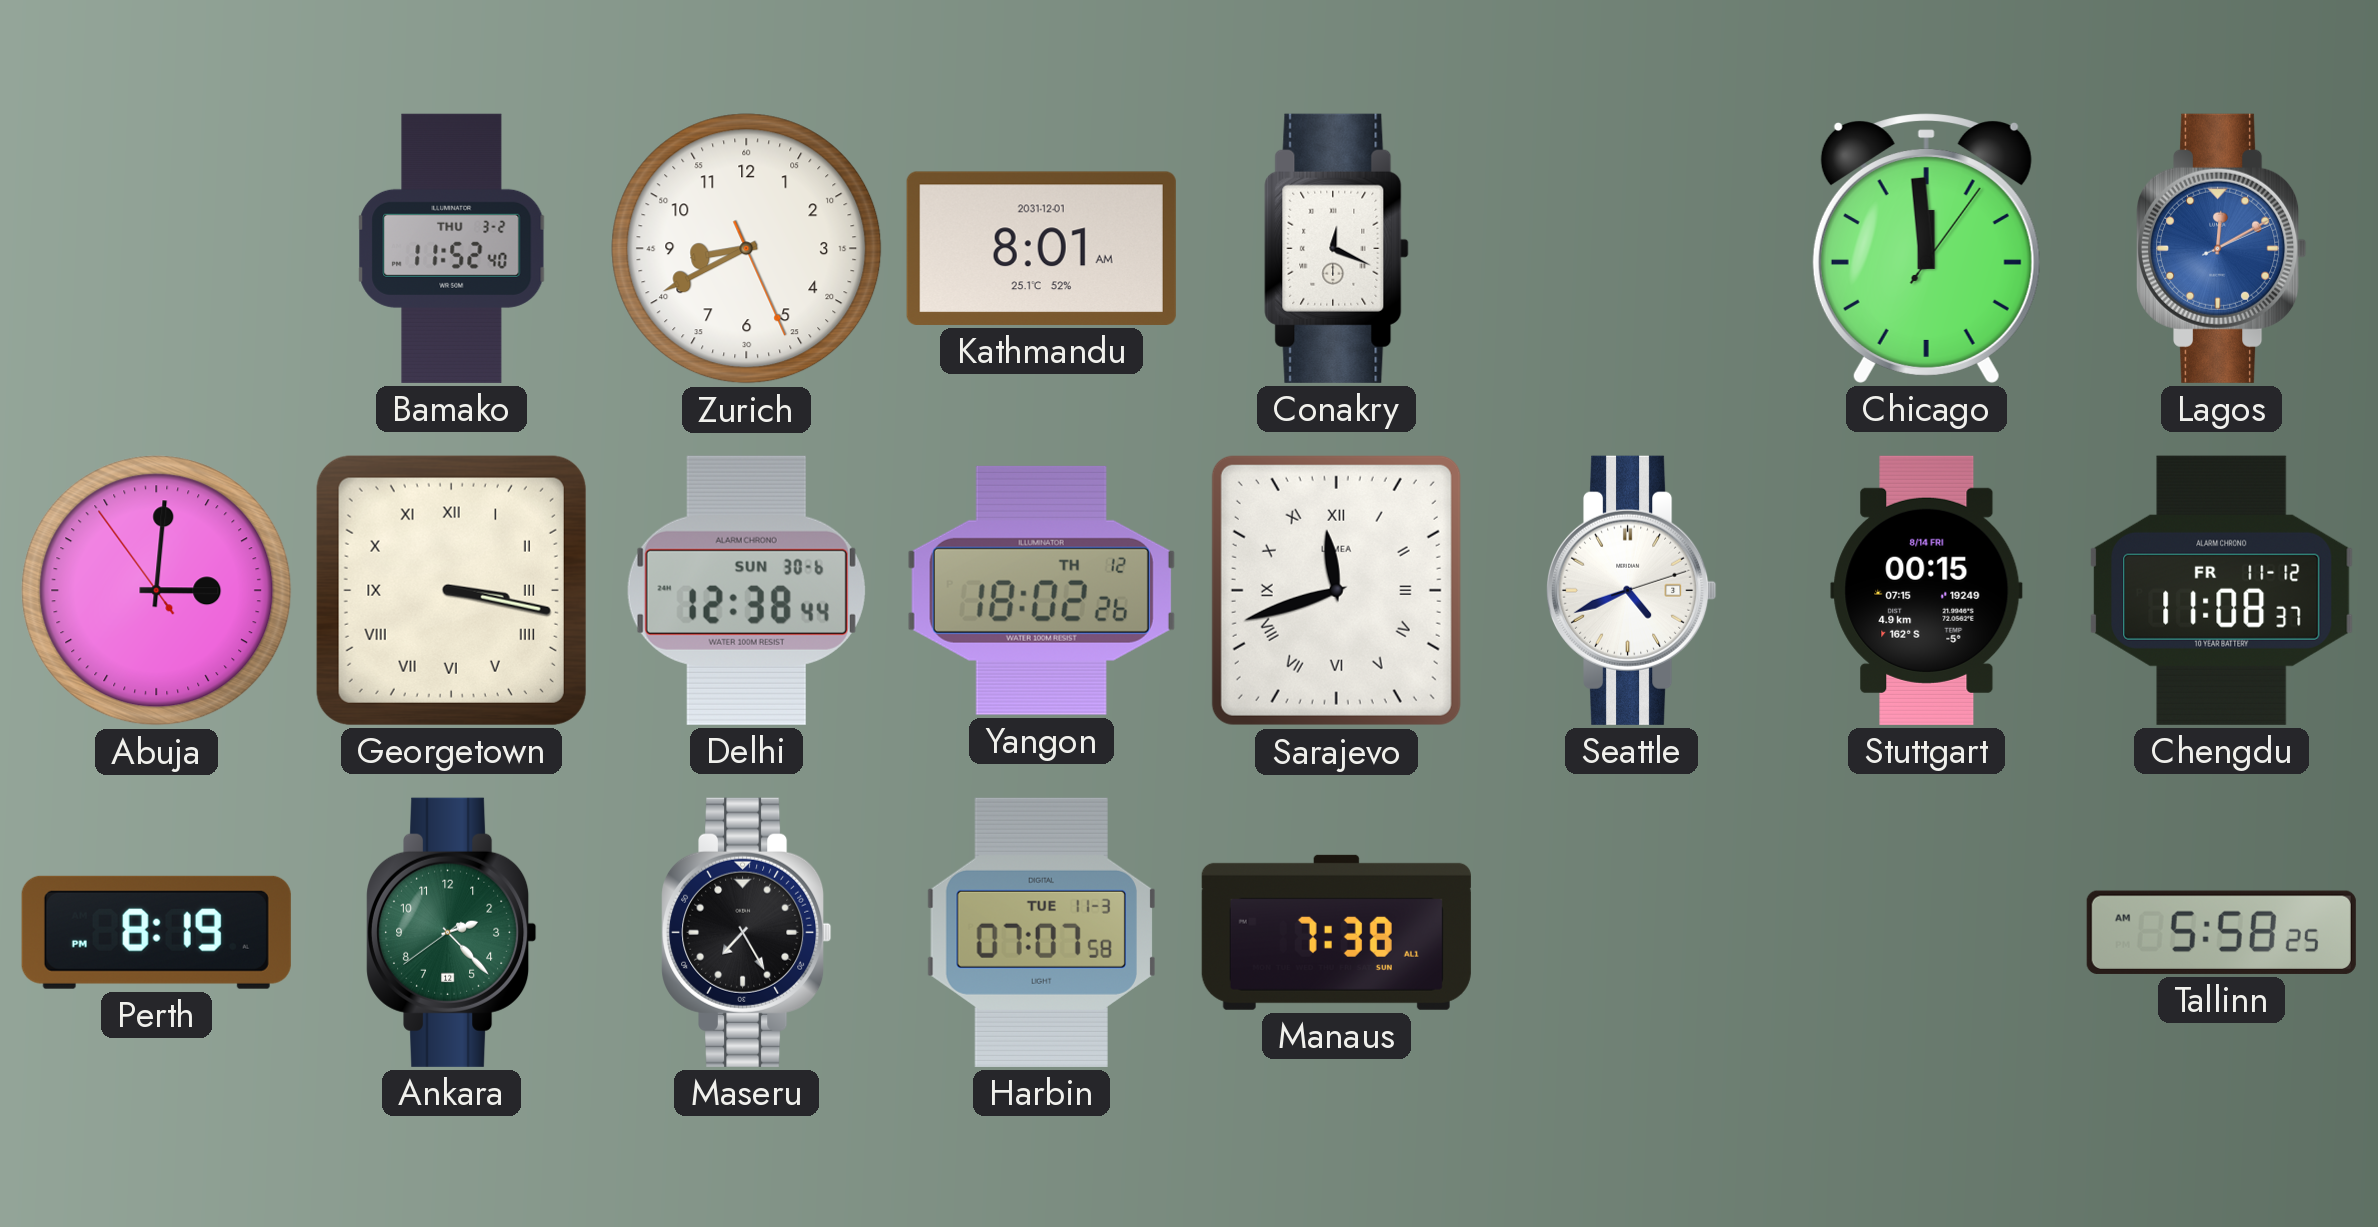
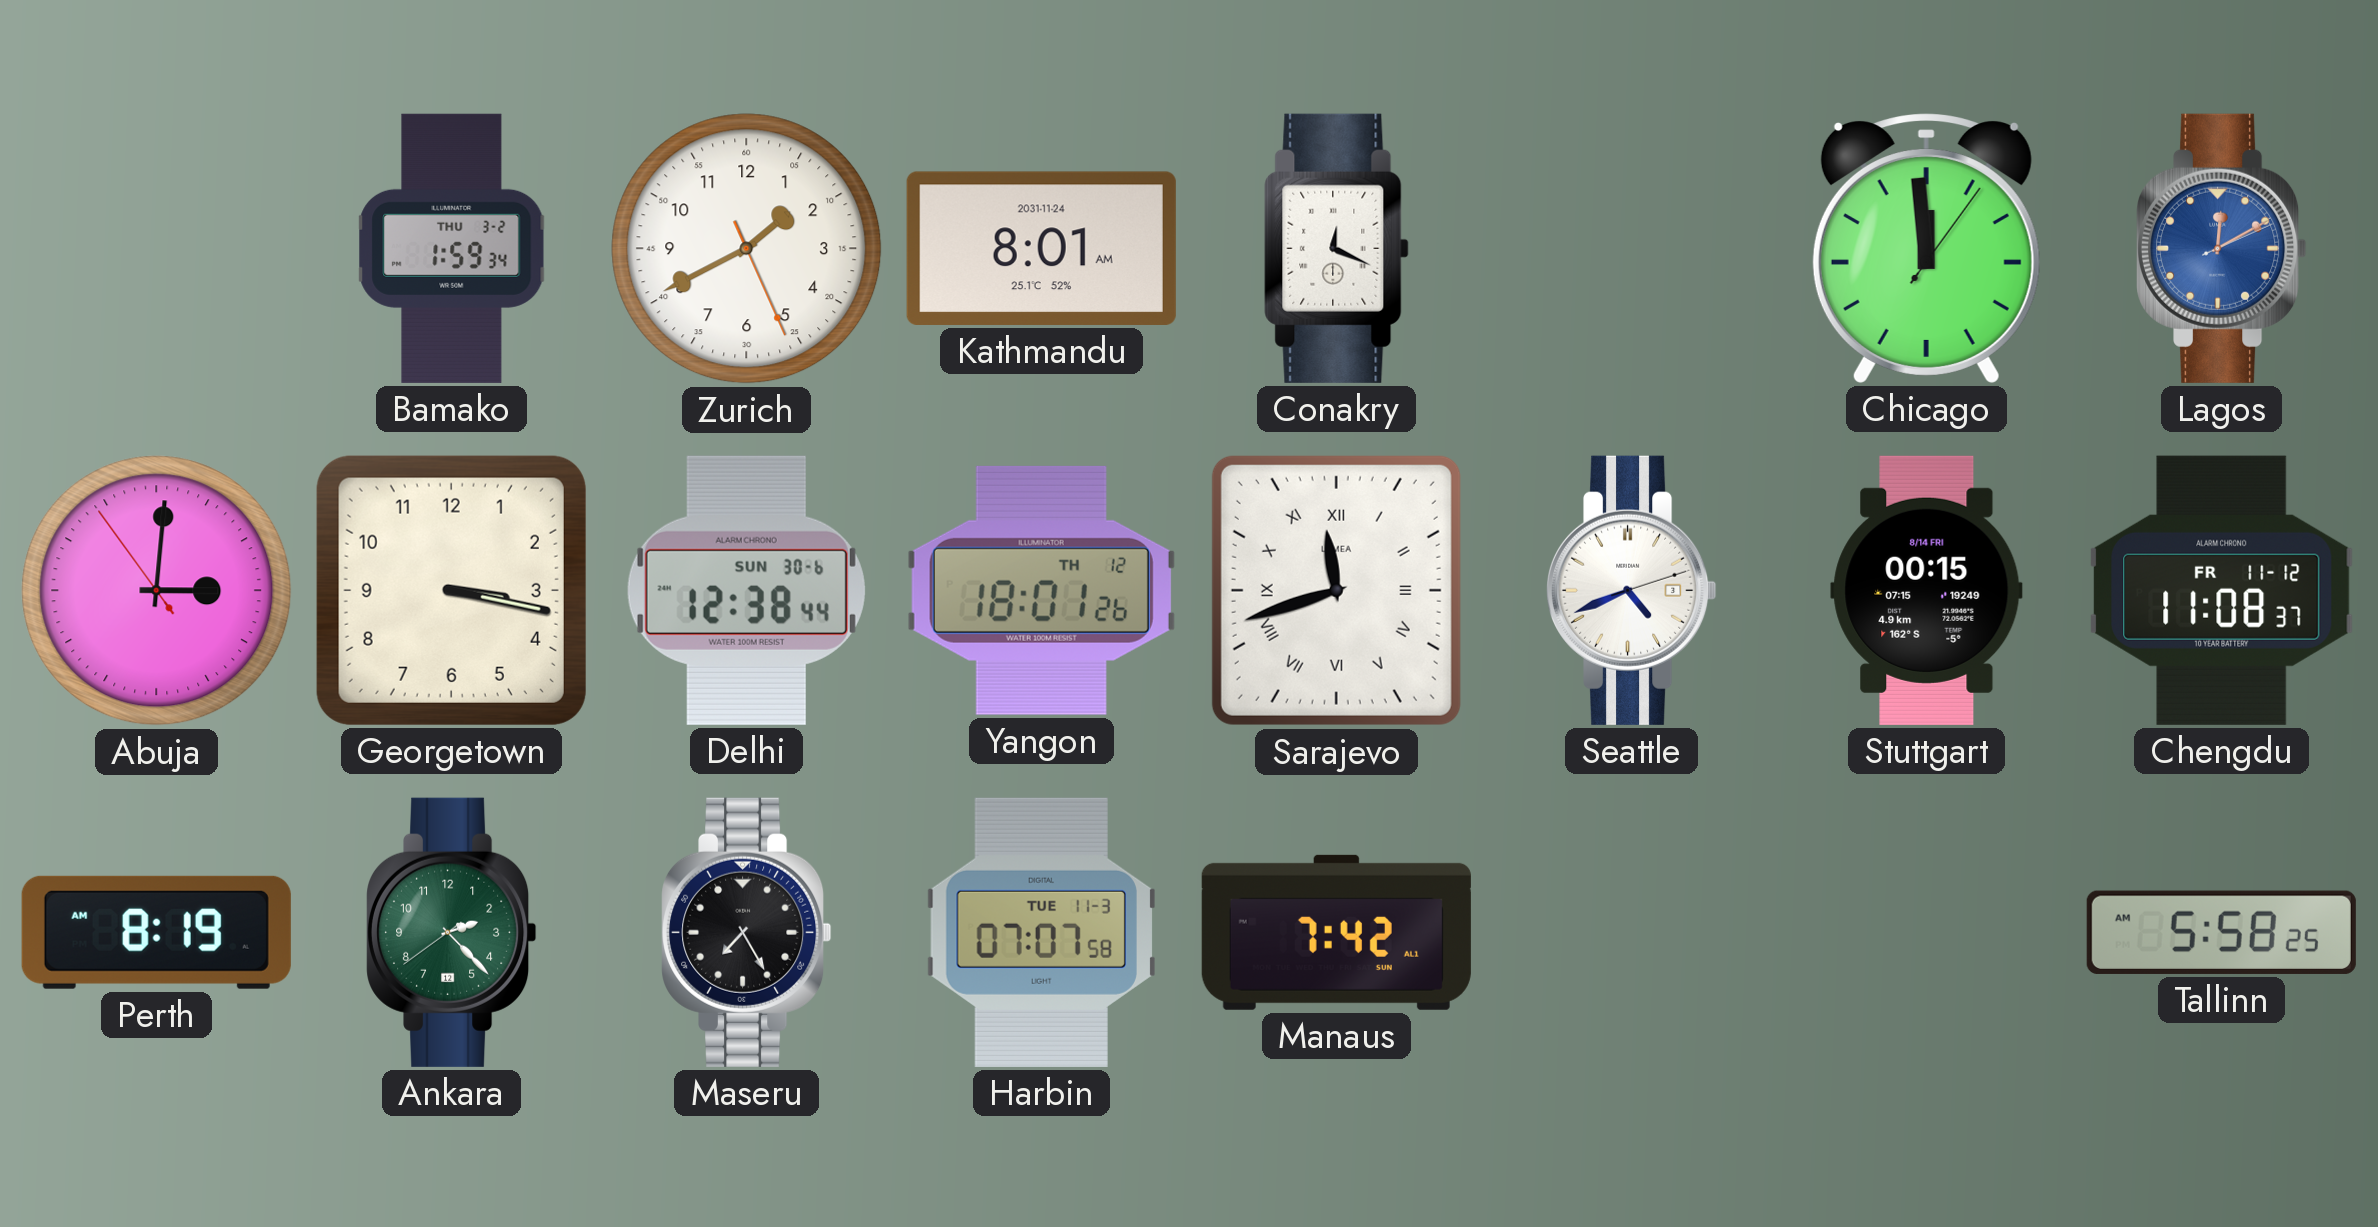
Bamako: 11:52 -> 1:59 (452, 248)
Zurich: 8:40 -> 1:40 (747, 249)
Kathmandu date: 2031-12-01 -> 2031-11-24 (1041, 248)
Georgetown numerals: Roman -> Arabic (451, 590)
Yangon: 18:02 -> 18:01 (1041, 590)
Perth: 8:19 PM -> 8:19 AM (156, 932)
Manaus: 7:38 -> 7:42 (1336, 932)
